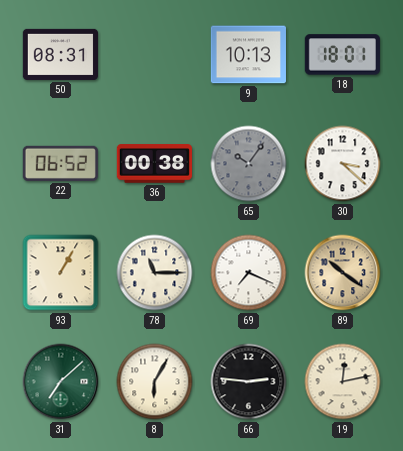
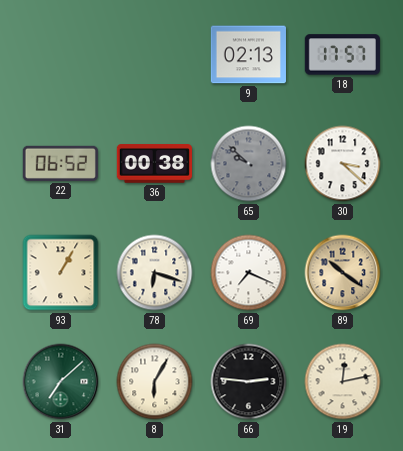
50: 08:31 -> none (60, 54)
9: 10:13 -> 02:13 (248, 55)
18: 18:01 -> 17:57 (342, 55)
65: 10:06 -> 9:52 (249, 164)
78: 11:15 -> 6:18 (155, 273)
